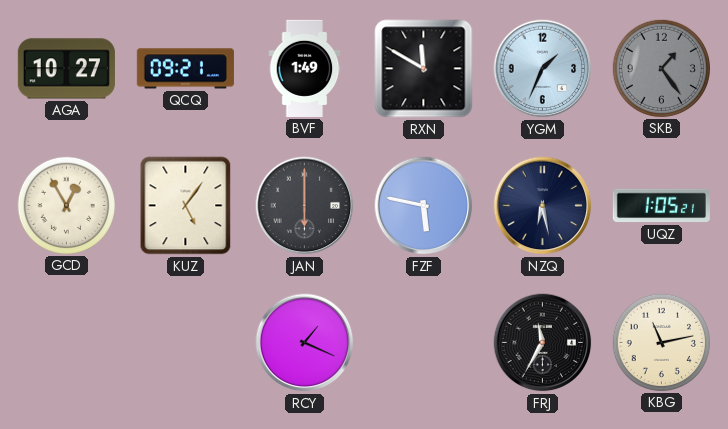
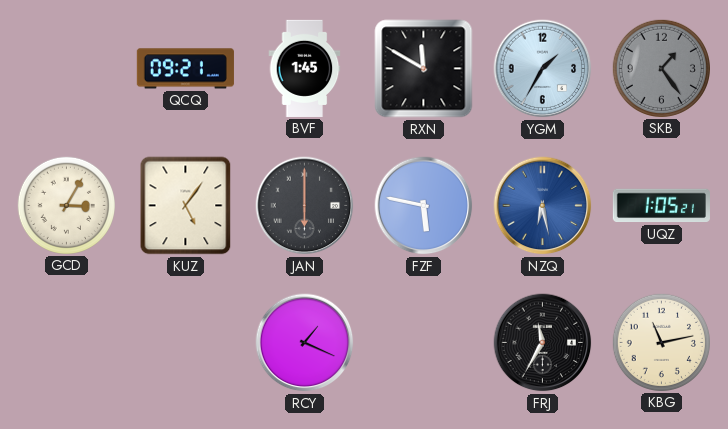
AGA: 10:27 -> none (66, 69)
BVF: 1:49 -> 1:45 (305, 68)
YGM: 1:34 -> 1:35 (543, 69)
GCD: 12:55 -> 3:05 (66, 205)
NZQ dial: navy -> blue (543, 206)
